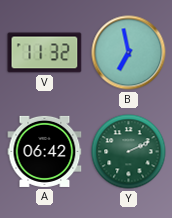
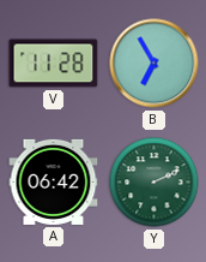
V: 11:32 -> 11:28 (54, 64)
B: 6:58 -> 6:55 (154, 64)
